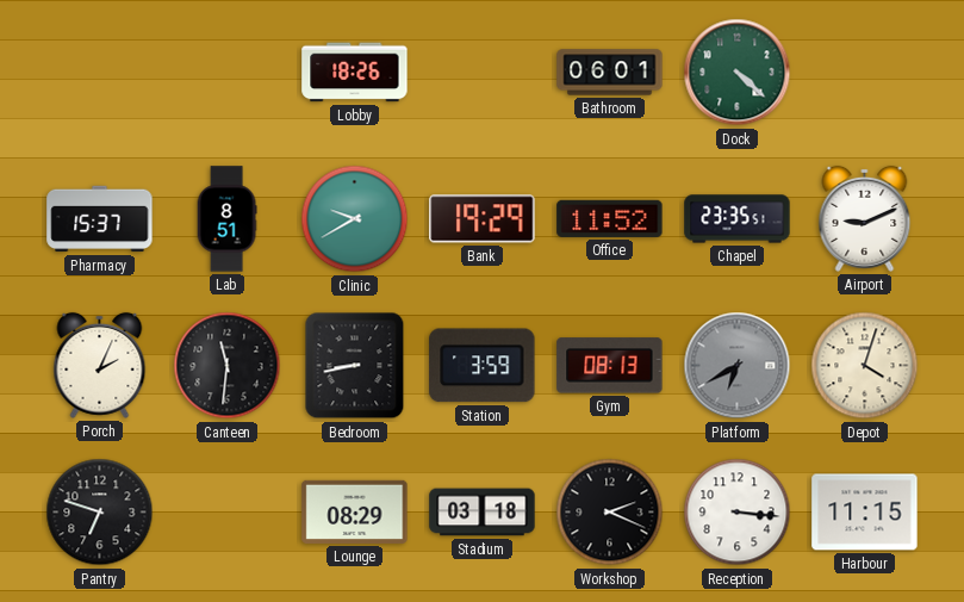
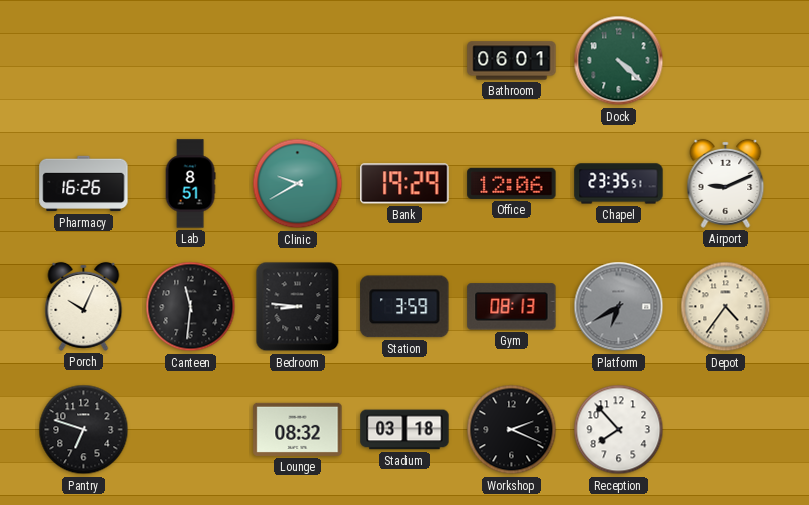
Lobby: 18:26 -> none (355, 73)
Pharmacy: 15:37 -> 16:26 (84, 184)
Office: 11:52 -> 12:06 (512, 183)
Porch: 2:04 -> 10:04 (84, 306)
Bedroom: 8:43 -> 8:46 (298, 307)
Depot: 4:03 -> 4:36 (726, 307)
Lounge: 08:29 -> 08:32 (298, 429)
Reception: 3:16 -> 7:53 (619, 430)
Harbour: 11:15 -> none (865, 513)
